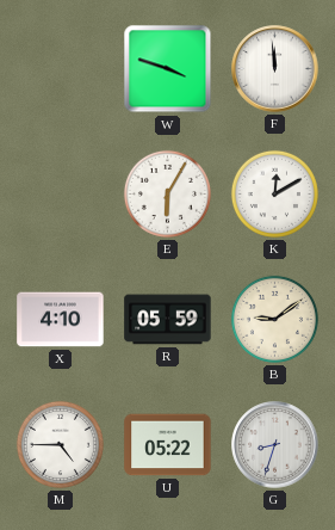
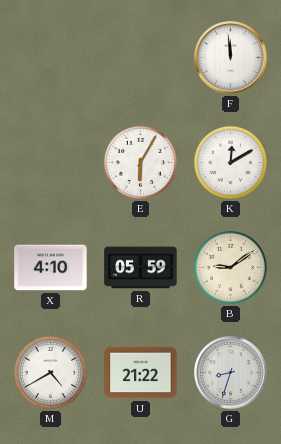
W: 3:48 -> none (168, 69)
M: 4:45 -> 4:40 (50, 372)
U: 05:22 -> 21:22 (141, 373)
